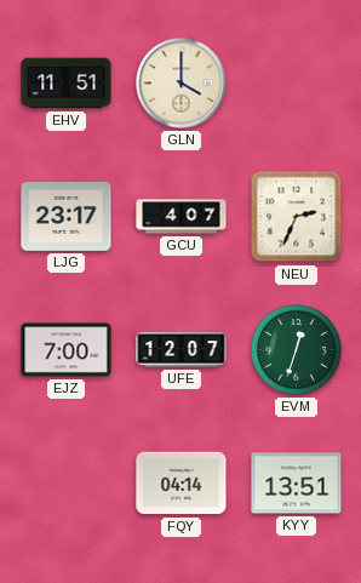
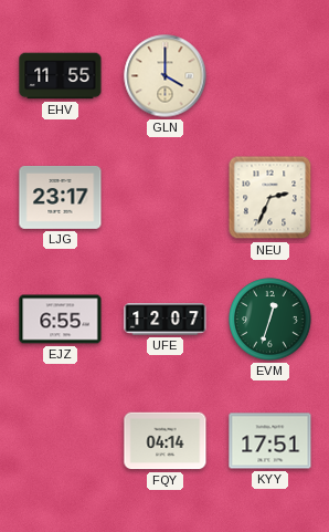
EHV: 11:51 -> 11:55 (61, 76)
GCU: 4:07 -> none (182, 217)
EJZ: 7:00 -> 6:55 (61, 320)
KYY: 13:51 -> 17:51 (270, 441)
